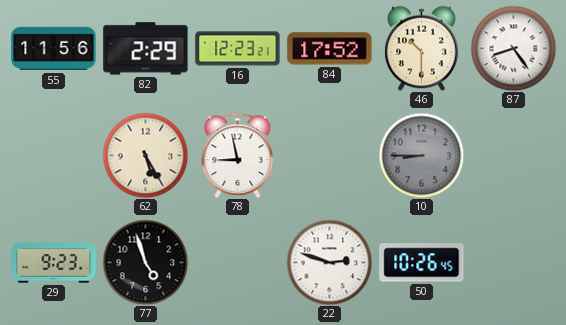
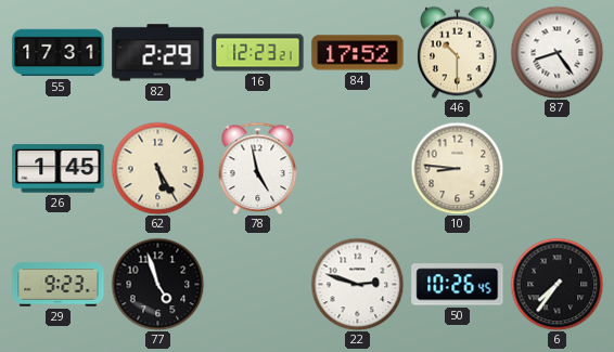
55: 11:56 -> 17:31 (59, 53)
26: none -> 1:45 (59, 169)
78: 8:58 -> 4:58 (258, 168)
10: 8:45 -> 8:46 (457, 168)
10 dial: grey -> cream (457, 168)
6: none -> 7:36 (557, 284)
